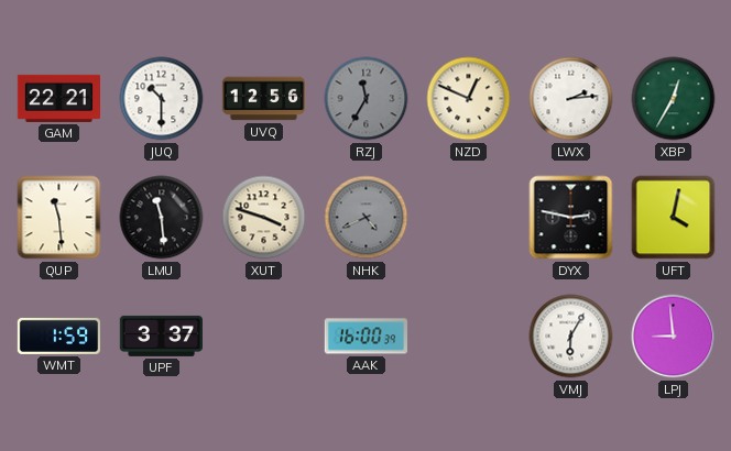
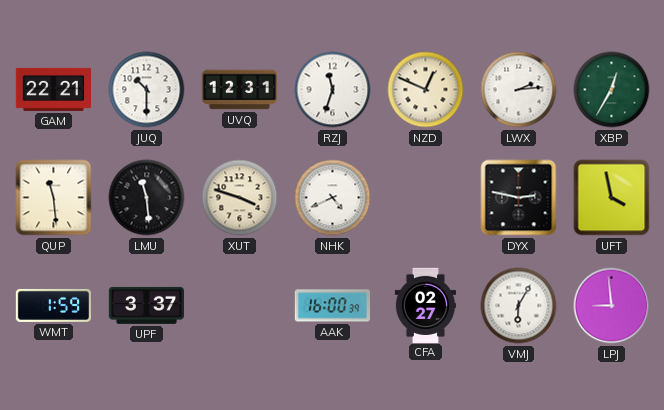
UVQ: 12:56 -> 12:31 (239, 90)
RZJ: 11:35 -> 11:33 (333, 90)
RZJ dial: grey -> white (333, 90)
NHK dial: grey -> white (333, 198)
UFT: 4:02 -> 3:58 (612, 198)
CFA: none -> 02:27 (426, 305)
